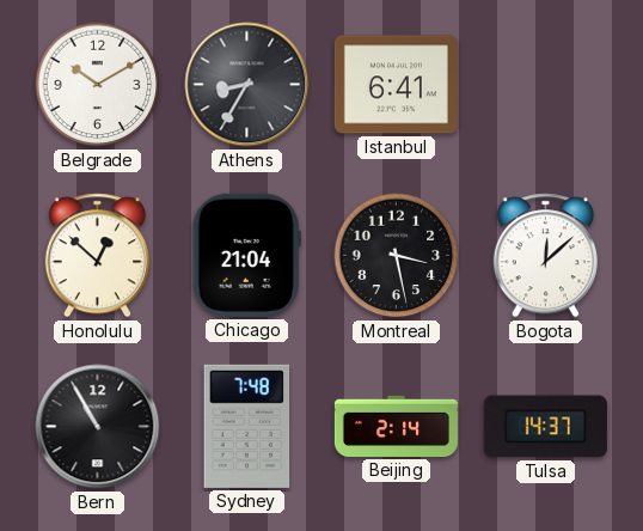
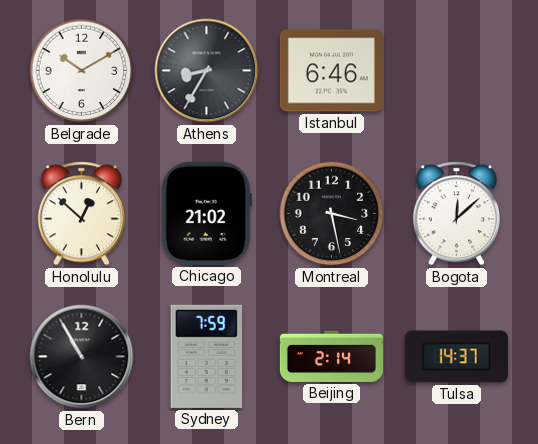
Istanbul: 6:41 -> 6:46 (331, 71)
Chicago: 21:04 -> 21:02 (206, 213)
Sydney: 7:48 -> 7:59 (207, 356)
